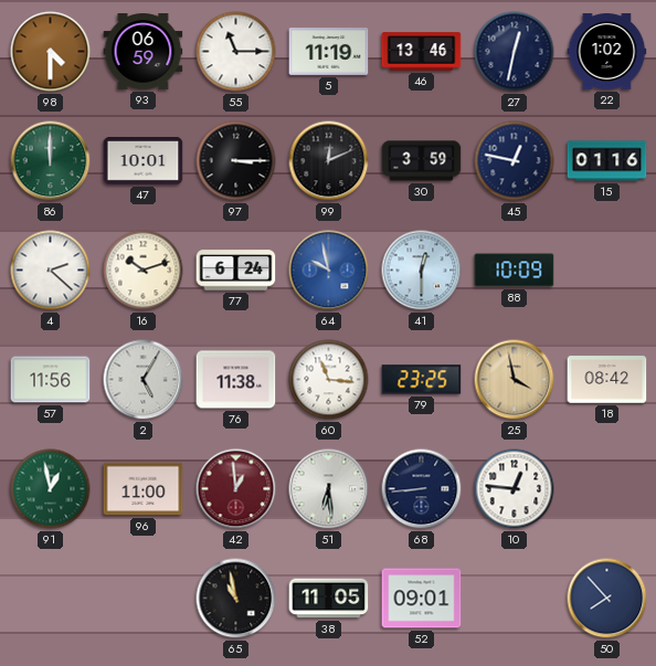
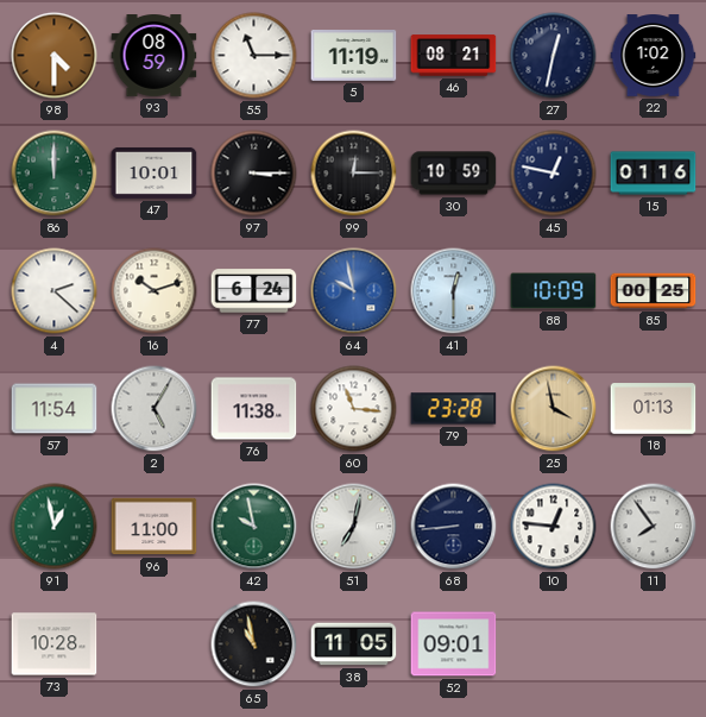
93: 06:59 -> 08:59 (155, 56)
46: 13:46 -> 08:21 (454, 56)
99: 12:11 -> 12:15 (354, 174)
30: 3:59 -> 10:59 (454, 174)
85: none -> 00:25 (654, 291)
57: 11:56 -> 11:54 (55, 409)
79: 23:25 -> 23:28 (454, 409)
18: 08:42 -> 01:13 (654, 409)
42: 12:59 -> 9:58 (254, 527)
42 dial: burgundy -> green (254, 527)
51: 6:29 -> 7:02 (354, 527)
11: none -> 7:54 (654, 527)
73: none -> 10:28 (55, 644)
50: 7:53 -> none (607, 599)
